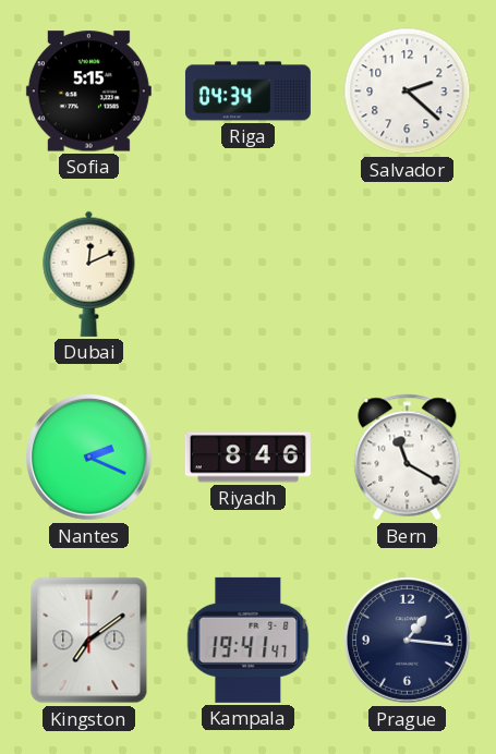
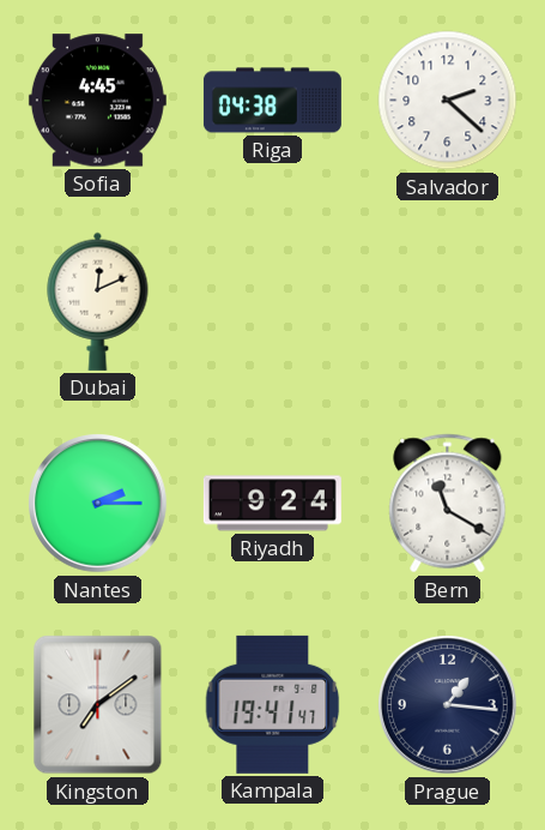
Sofia: 5:15 -> 4:45 (97, 101)
Riga: 04:34 -> 04:38 (272, 101)
Nantes: 2:19 -> 2:15 (98, 504)
Riyadh: 8:46 -> 9:24 (272, 504)
